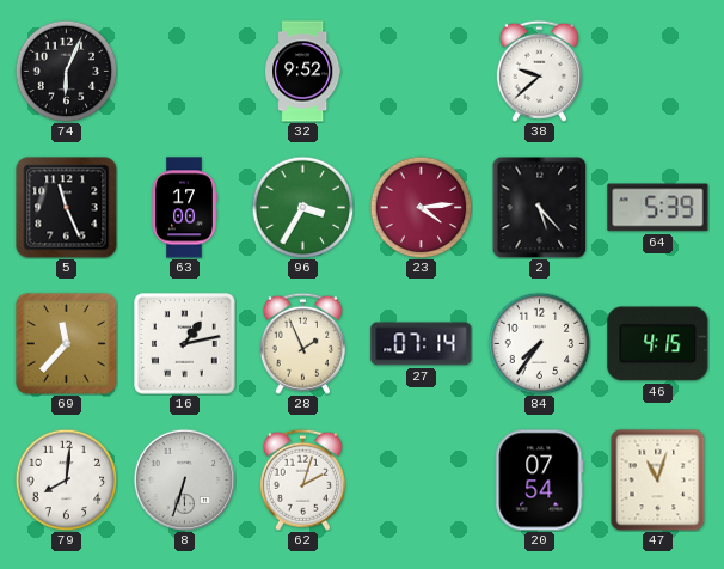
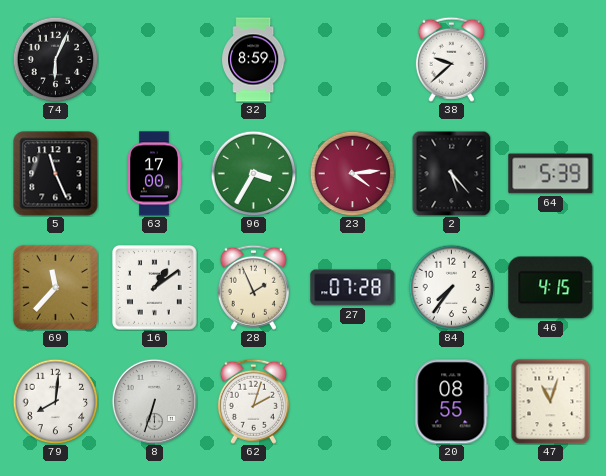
32: 9:52 -> 8:59 (254, 60)
16: 1:13 -> 1:09 (155, 288)
27: 07:14 -> 07:28 (353, 288)
20: 07:54 -> 08:55 (452, 402)
